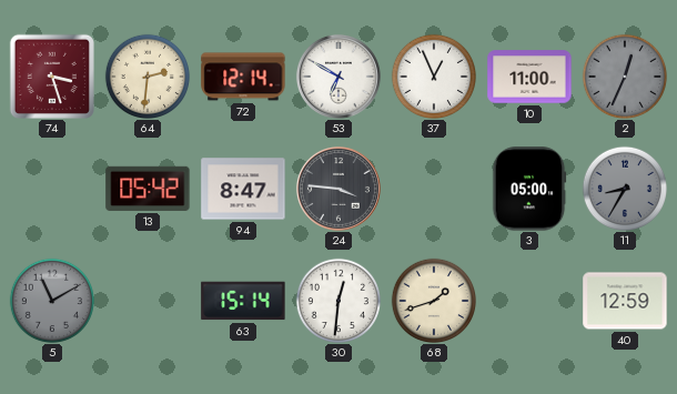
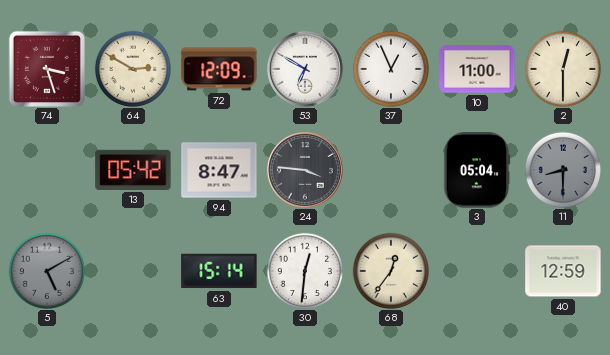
64: 2:31 -> 2:50 (132, 68)
72: 12:14 -> 12:09 (219, 69)
2: 12:34 -> 12:30 (562, 68)
2 dial: grey -> cream (562, 68)
3: 05:00 -> 05:04 (477, 170)
11: 8:35 -> 8:30 (562, 169)
5: 11:10 -> 5:10 (46, 270)
68: 1:42 -> 12:36 (390, 270)
